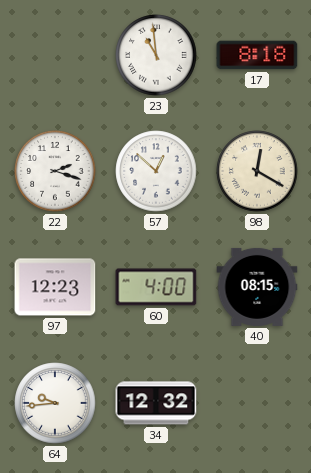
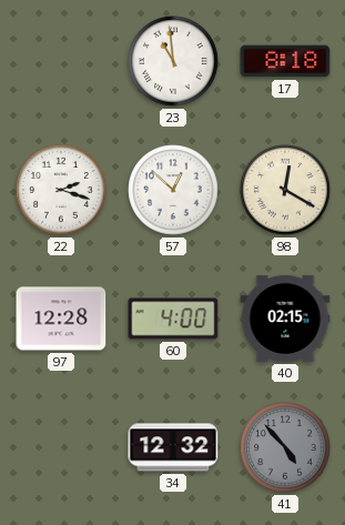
97: 12:23 -> 12:28 (61, 319)
40: 08:15 -> 02:15 (285, 319)
64: 9:44 -> none (55, 403)
41: none -> 4:53 (285, 447)
